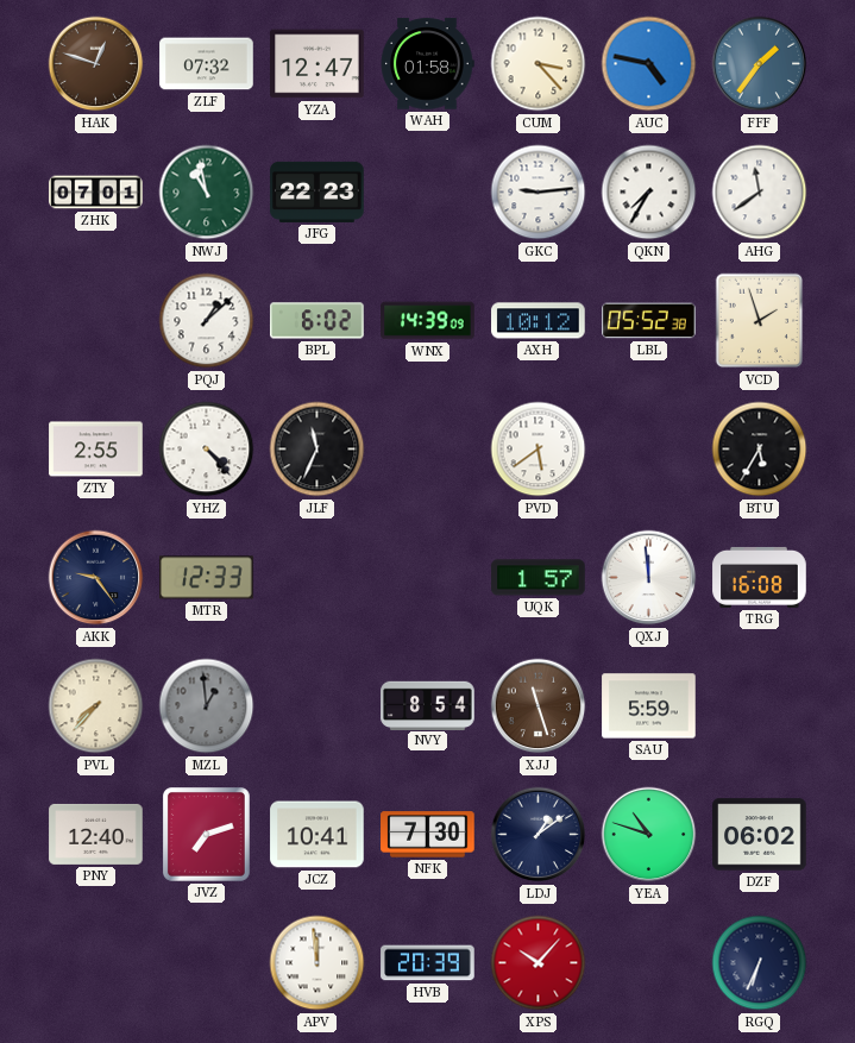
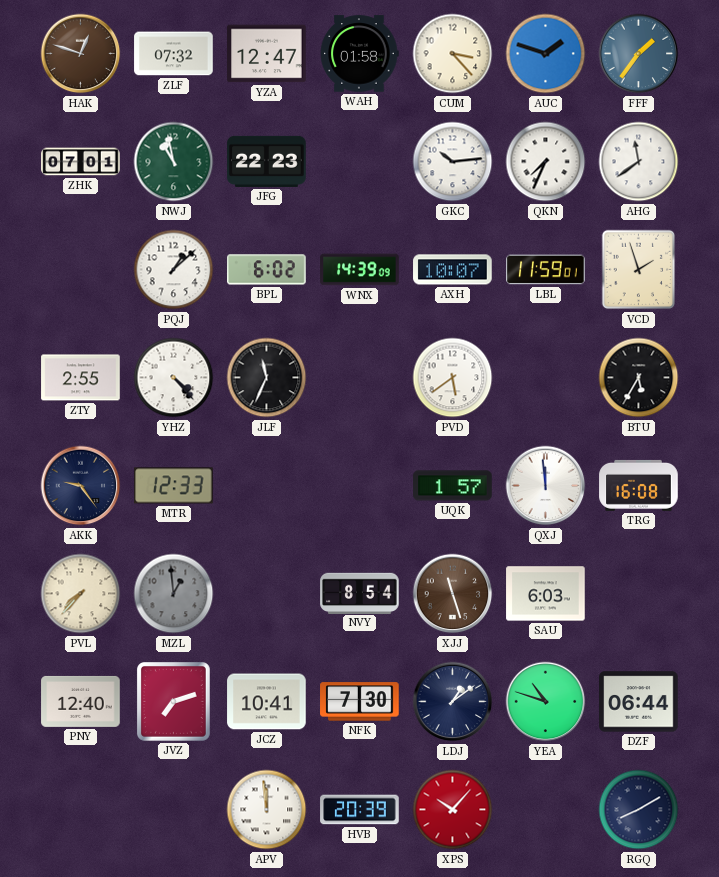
AUC: 4:47 -> 1:48 (546, 54)
GKC: 9:14 -> 10:14 (453, 162)
QKN: 7:35 -> 7:34 (546, 162)
AXH: 10:12 -> 10:07 (453, 270)
LBL: 05:52 -> 11:59 (546, 270)
SAU: 5:59 -> 6:03 (546, 594)
DZF: 06:02 -> 06:44 (639, 702)
RGQ: 6:34 -> 8:10 (639, 810)
